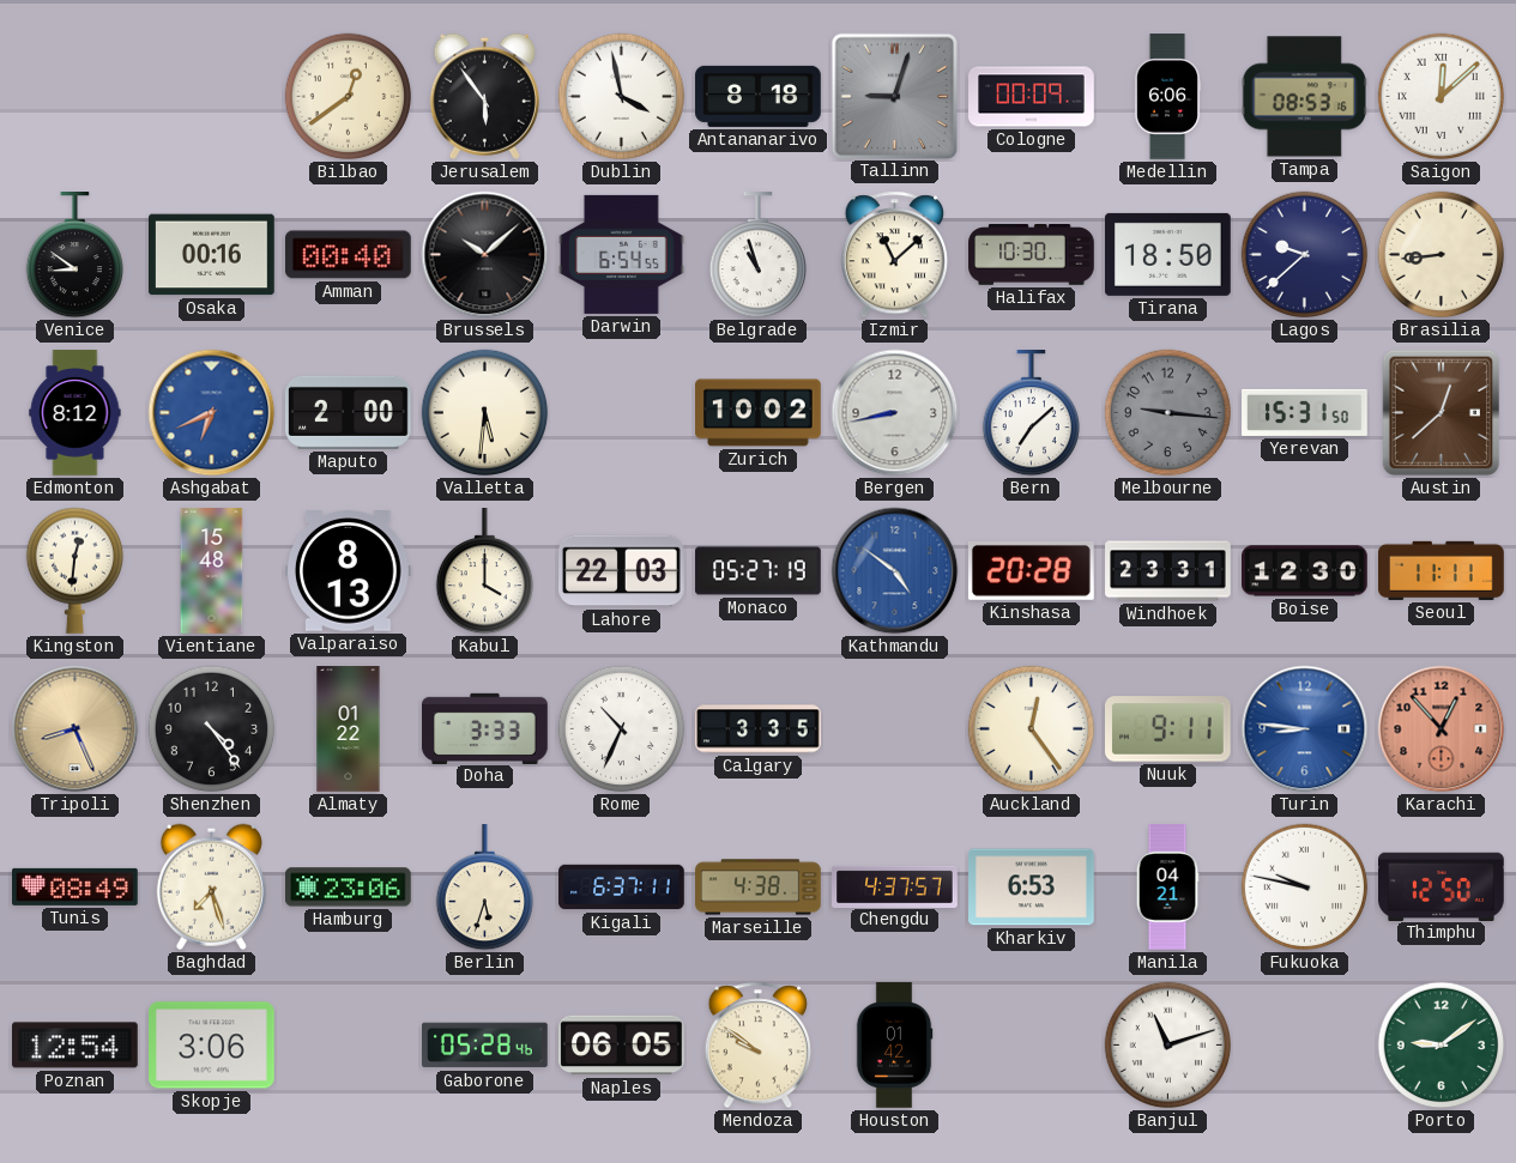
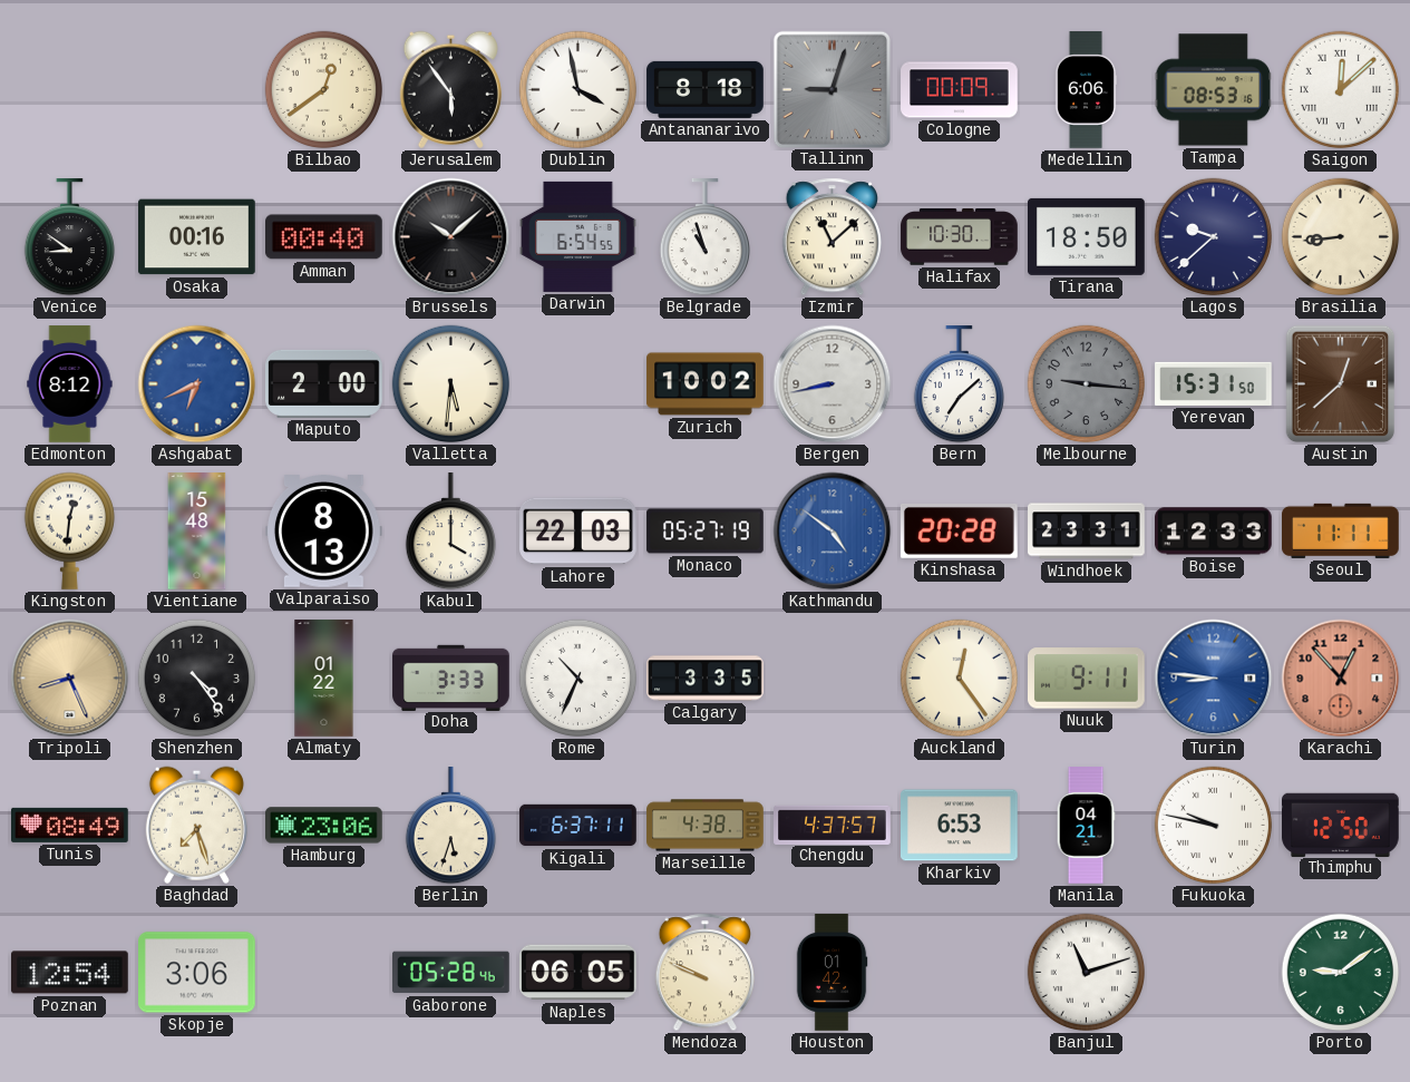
Boise: 12:30 -> 12:33 (1214, 532)
Mendoza: 9:51 -> 9:49 (706, 973)
